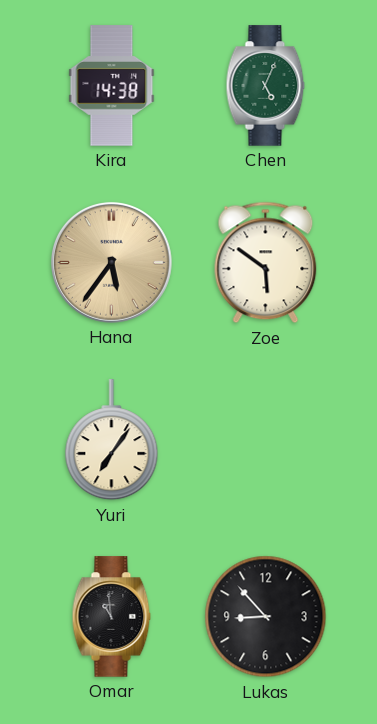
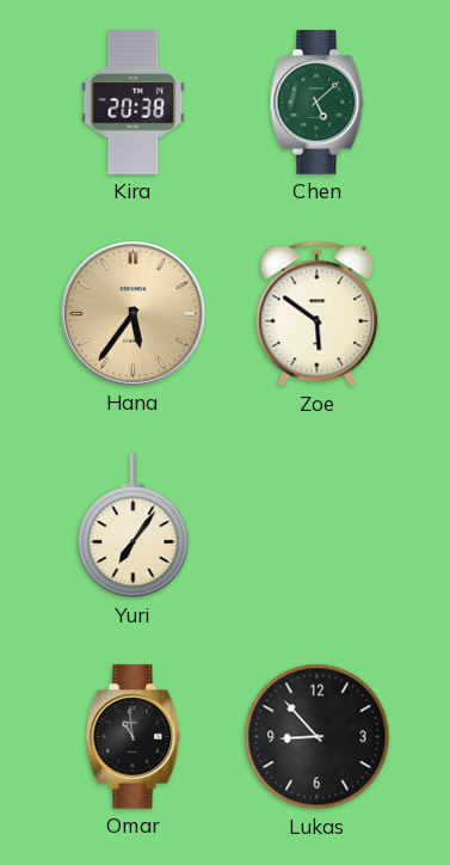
Kira: 14:38 -> 20:38 (134, 103)
Chen: 5:04 -> 5:08 (318, 103)
